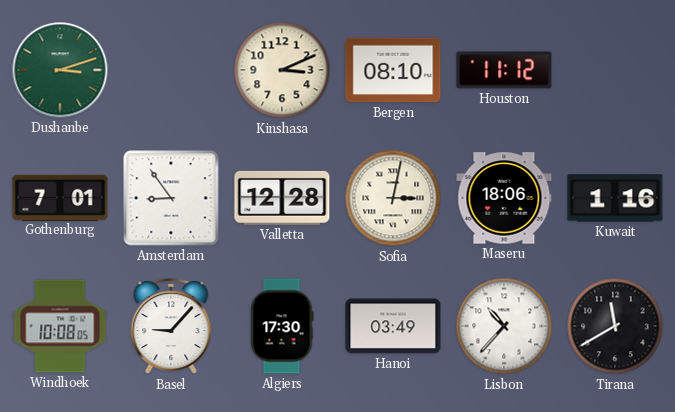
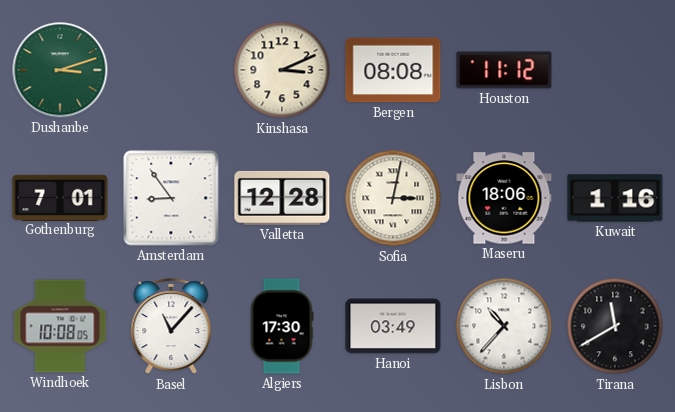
Bergen: 08:10 -> 08:08 (393, 70)
Basel: 9:07 -> 11:07 (171, 327)
